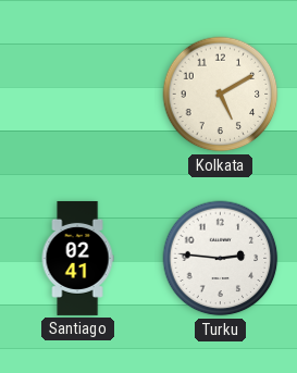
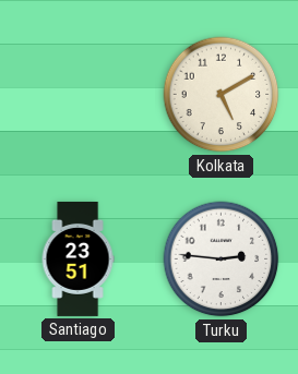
Santiago: 02:41 -> 23:51 (78, 258)
